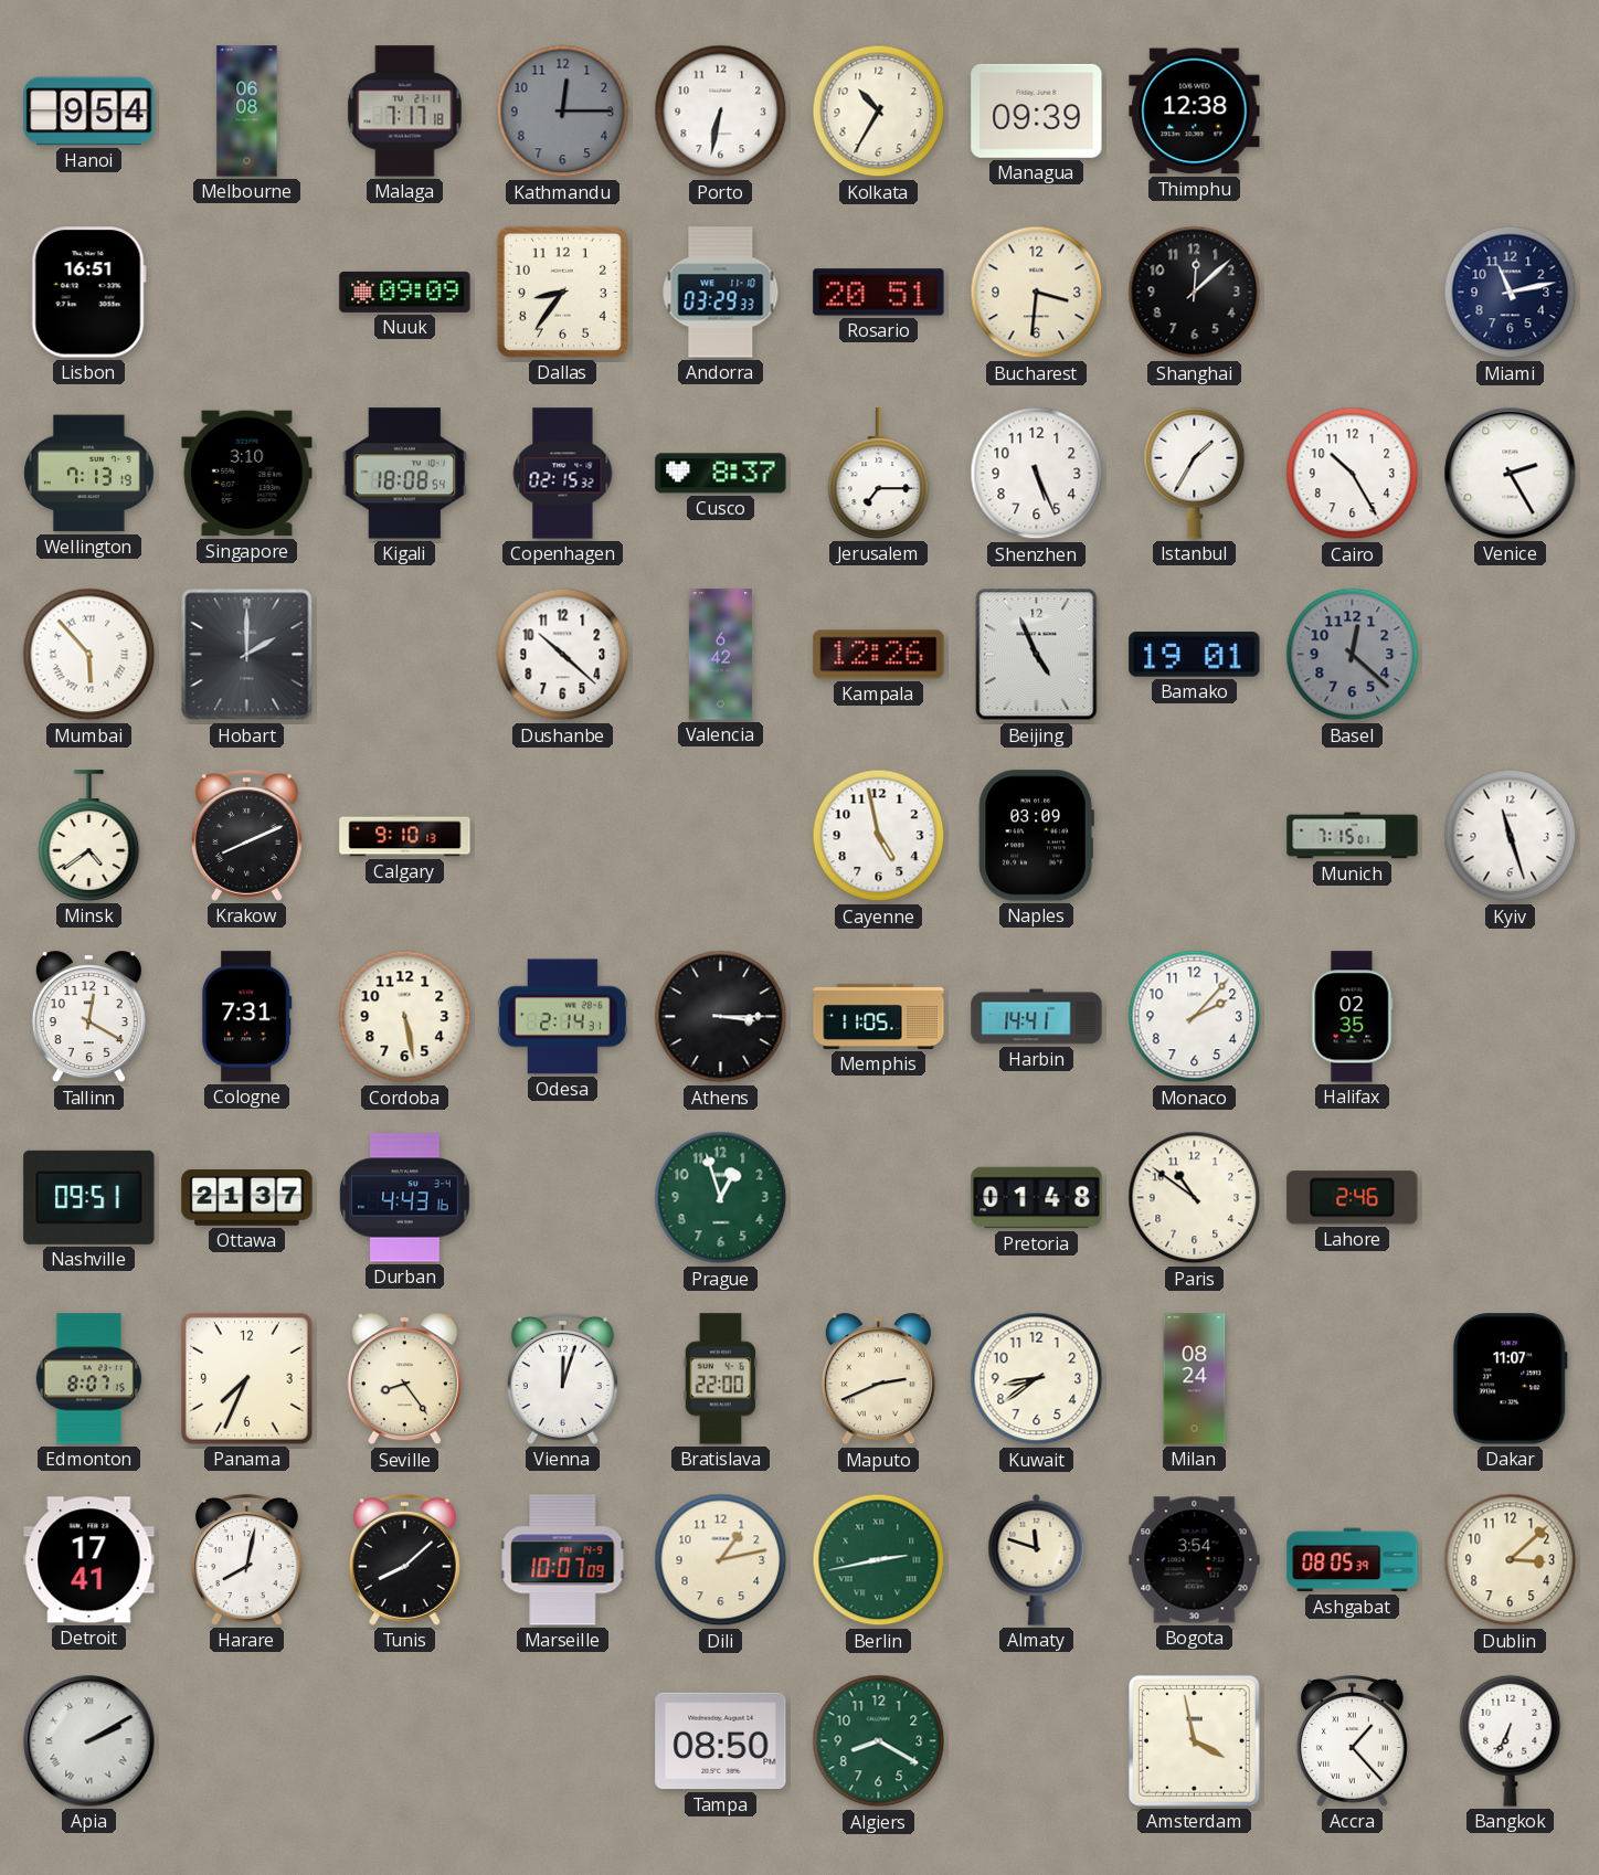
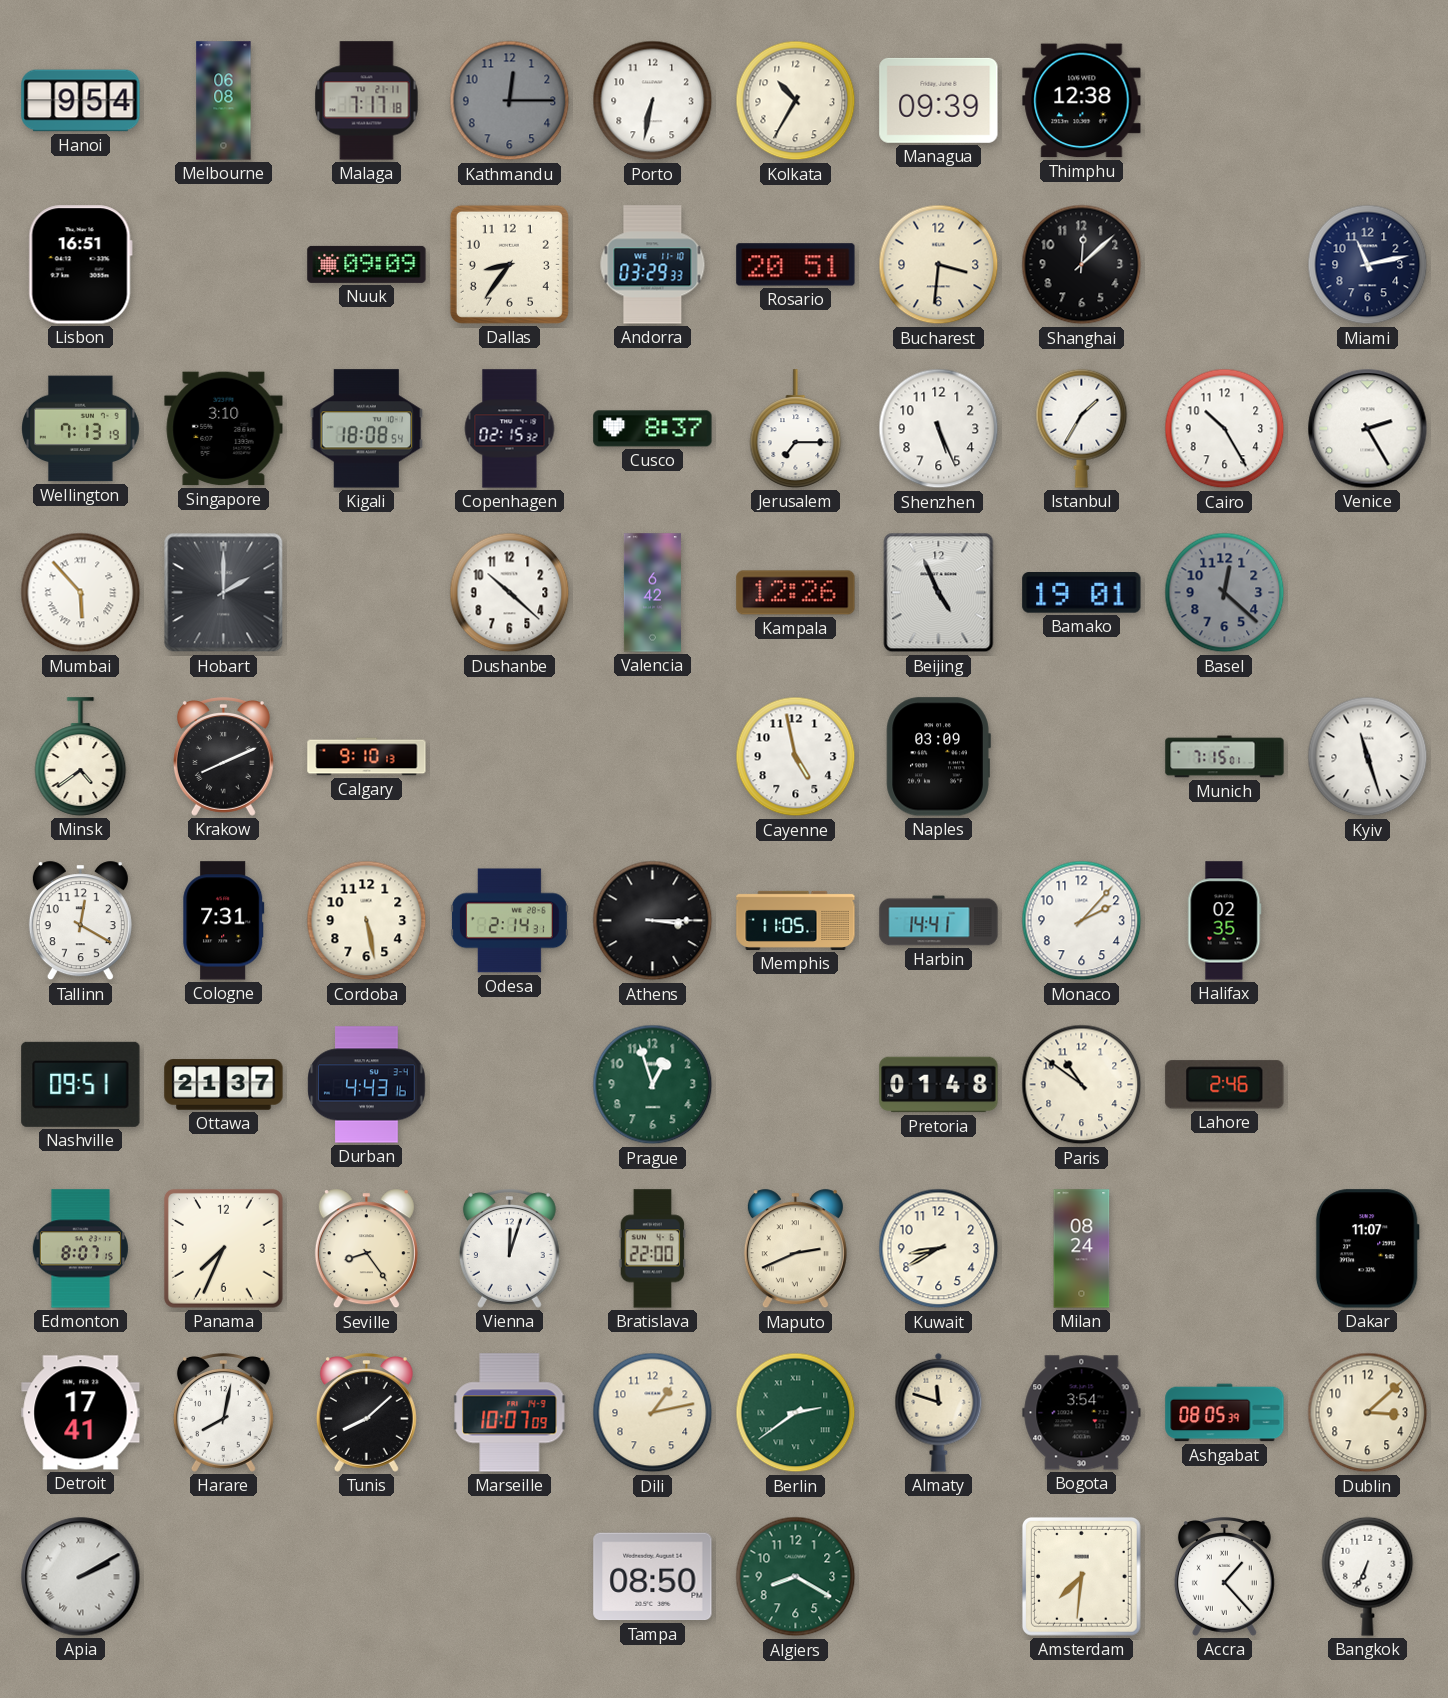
Kuwait: 8:39 -> 8:40 (939, 1249)
Berlin: 2:43 -> 2:39 (796, 1413)
Amsterdam: 3:58 -> 7:31 (1081, 1576)
